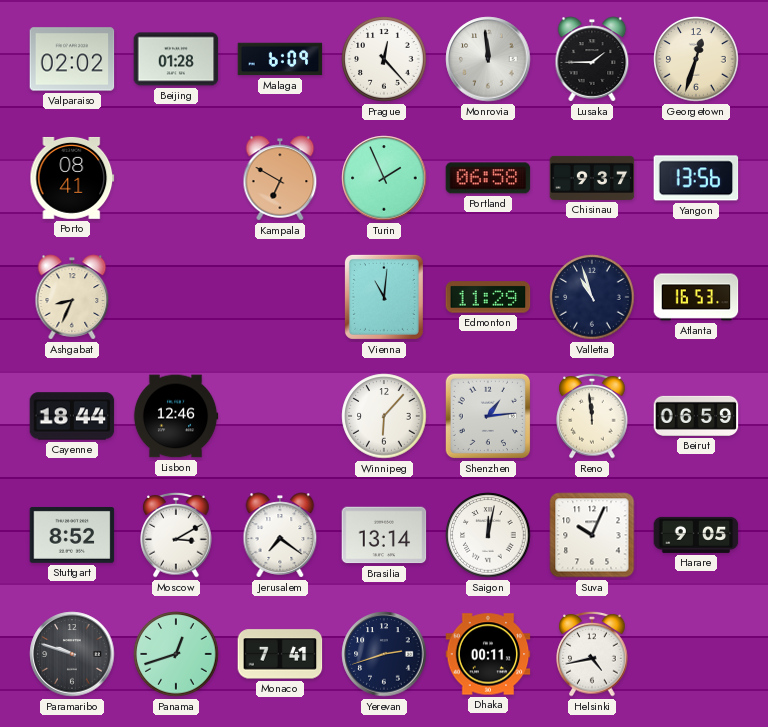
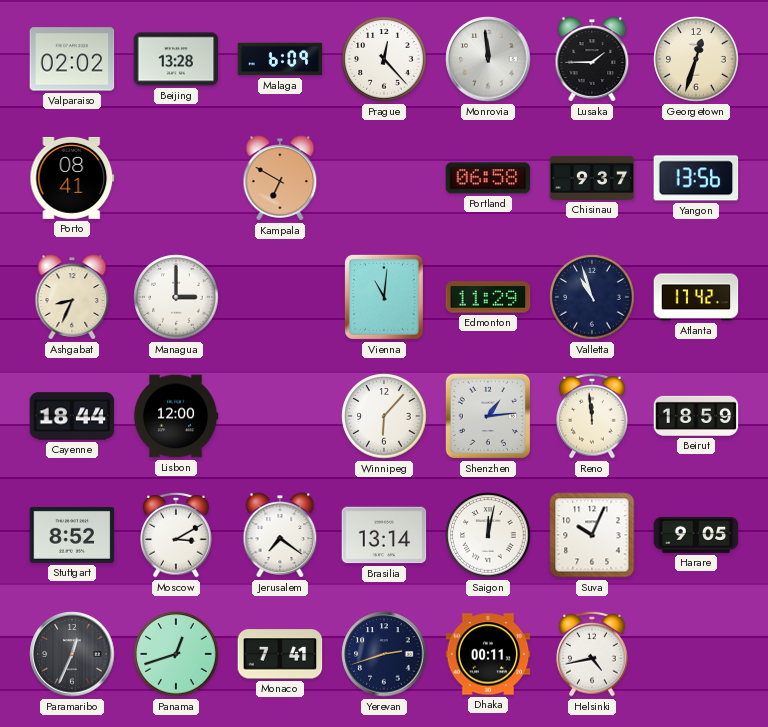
Beijing: 01:28 -> 13:28 (176, 59)
Turin: 1:56 -> none (384, 178)
Managua: none -> 3:00 (176, 297)
Atlanta: 16:53 -> 17:42 (696, 297)
Lisbon: 12:46 -> 12:00 (176, 416)
Beirut: 06:59 -> 18:59 (696, 416)
Paramaribo: 9:48 -> 12:34 (72, 654)
